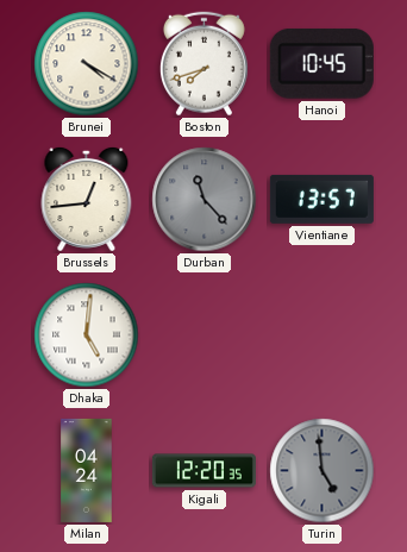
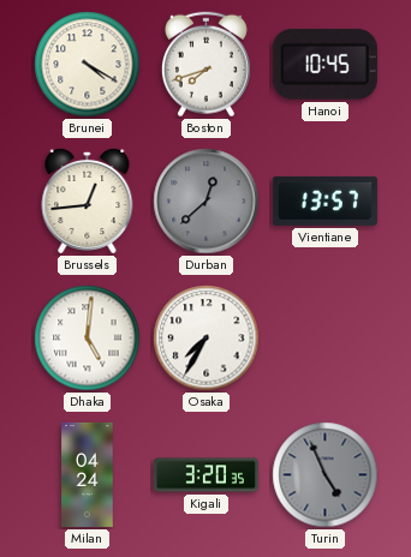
Durban: 11:23 -> 12:38 (207, 202)
Osaka: none -> 7:35 (207, 339)
Kigali: 12:20 -> 3:20 (205, 475)
Turin: 4:59 -> 4:56 (326, 475)
